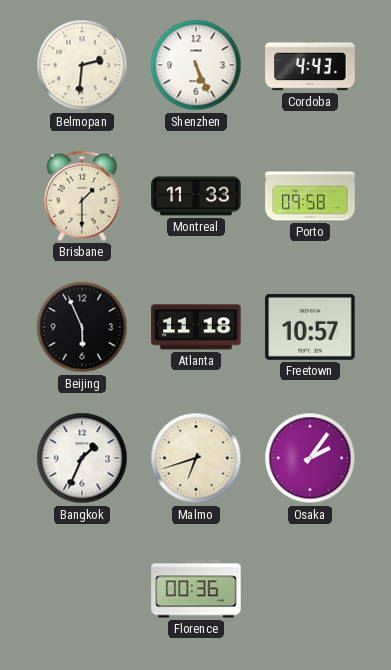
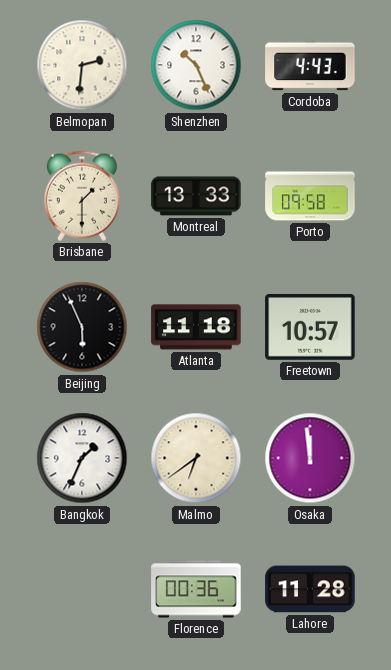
Shenzhen: 5:26 -> 10:26 (196, 65)
Montreal: 11:33 -> 13:33 (196, 196)
Malmo: 6:42 -> 6:39 (196, 458)
Osaka: 2:06 -> 11:59 (310, 458)
Lahore: none -> 11:28 (310, 589)
